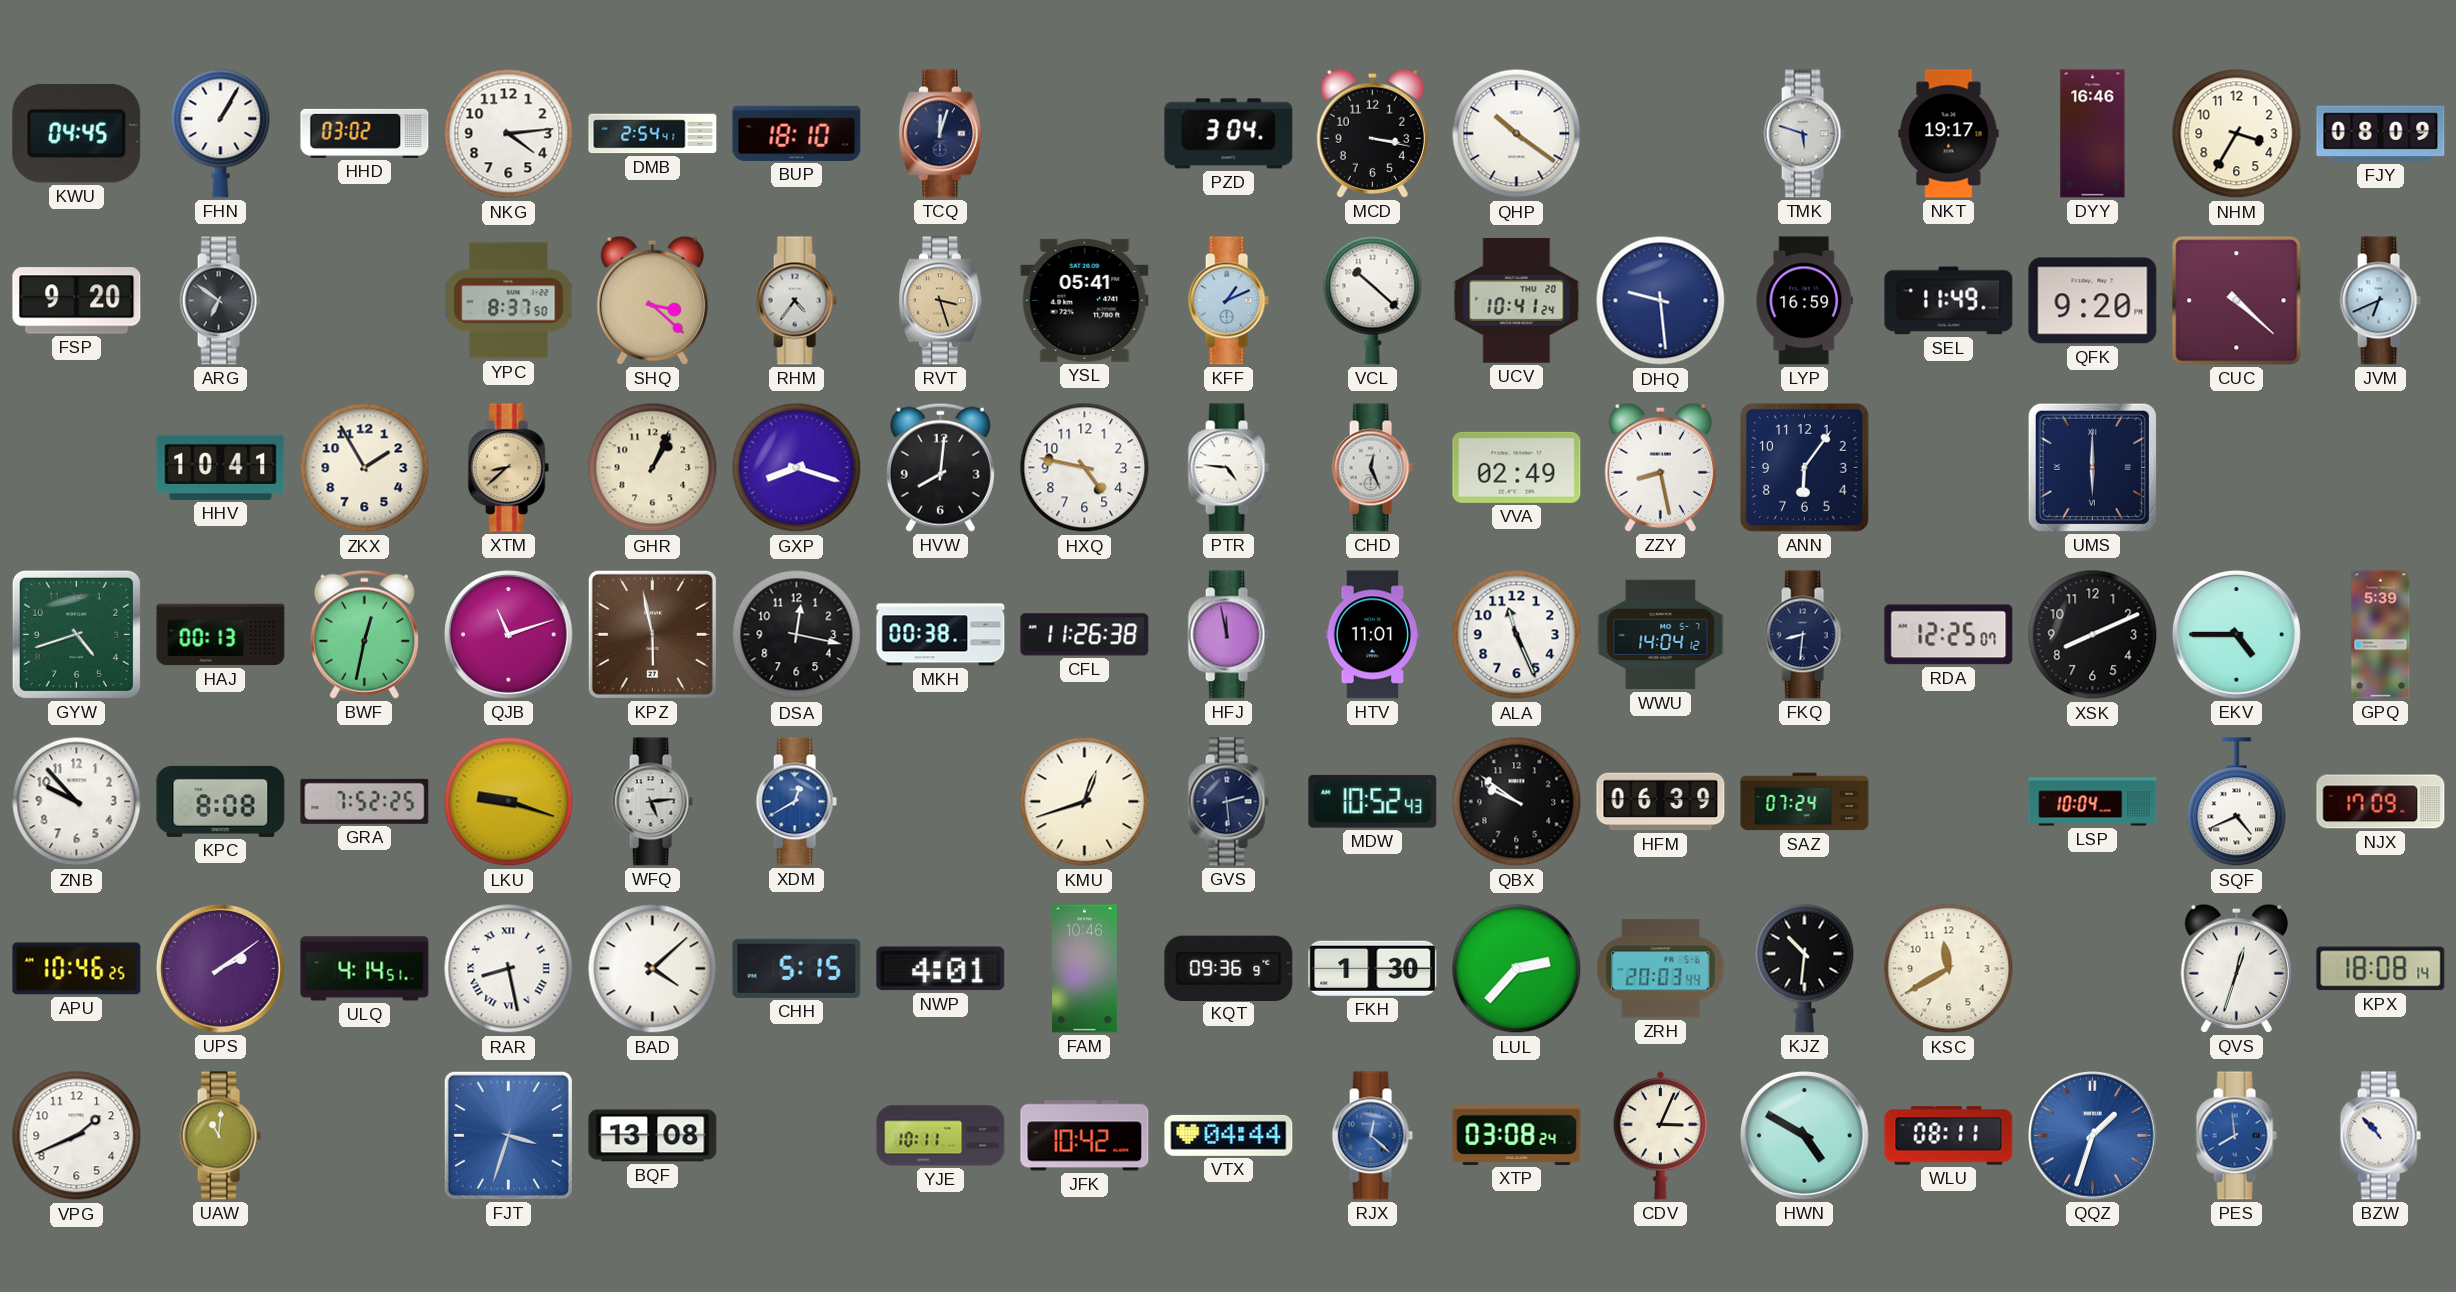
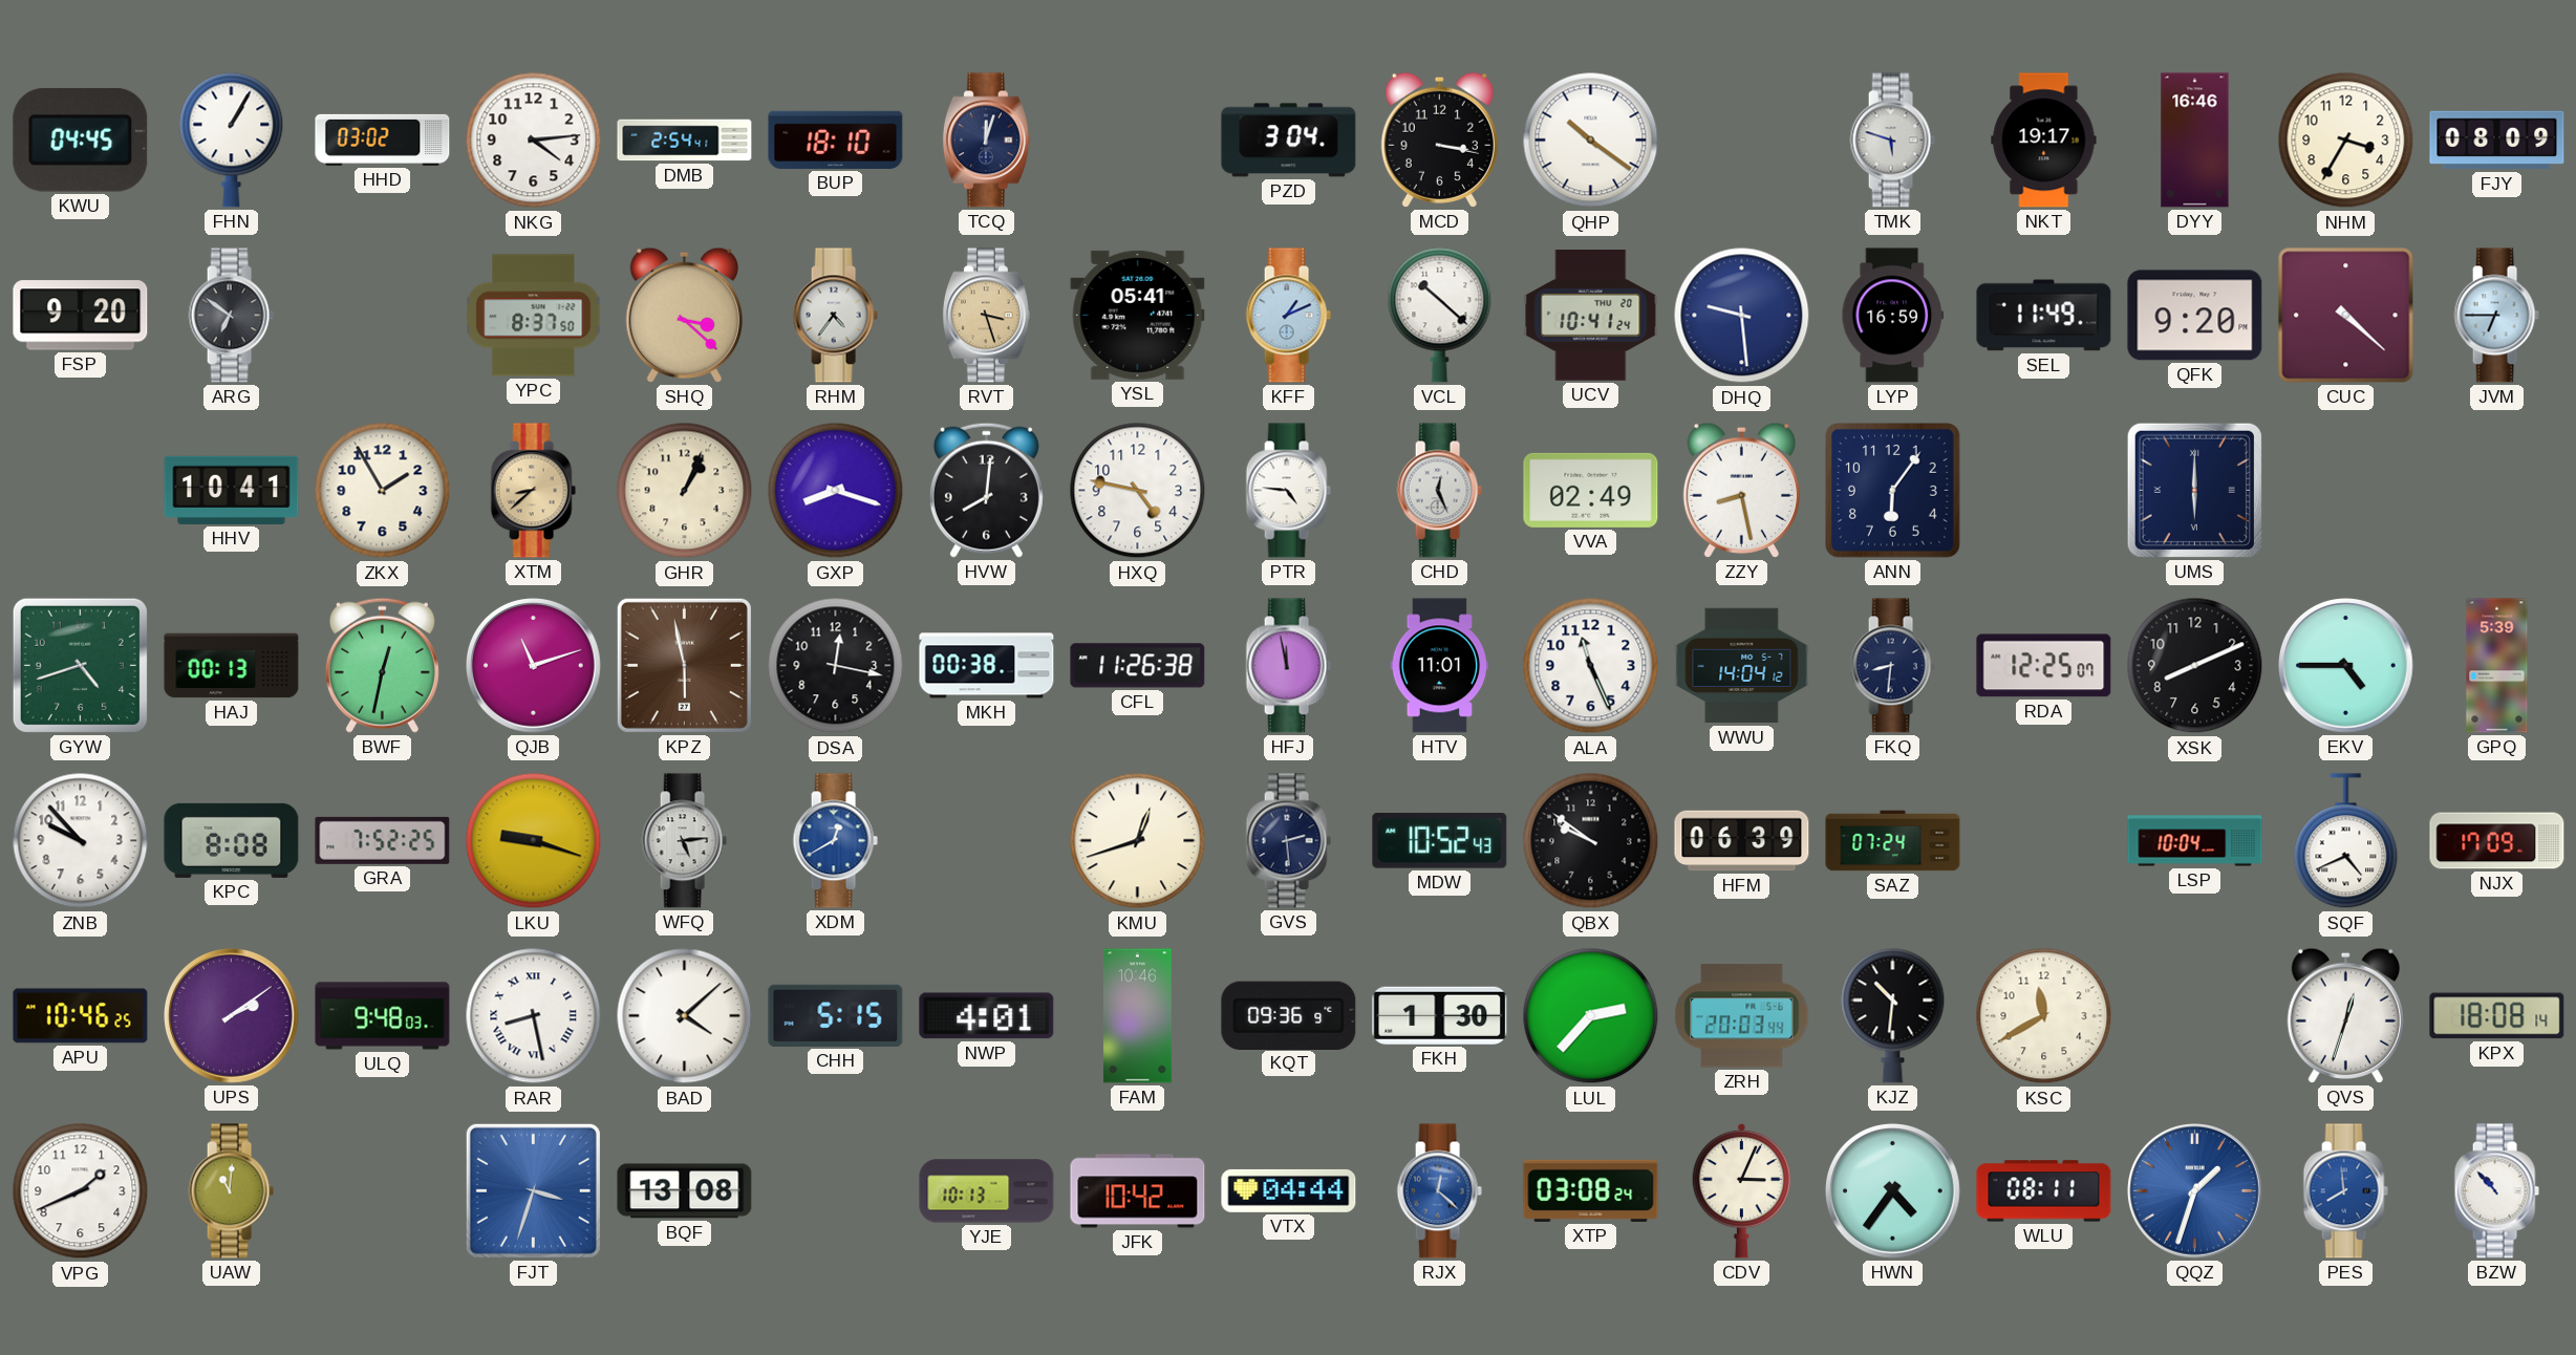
JVM: 6:41 -> 6:45 (2496, 316)
ULQ: 4:14 -> 9:48 (383, 1016)
YJE: 10:11 -> 10:13 (987, 1191)
HWN: 4:50 -> 4:36 (1893, 1191)
